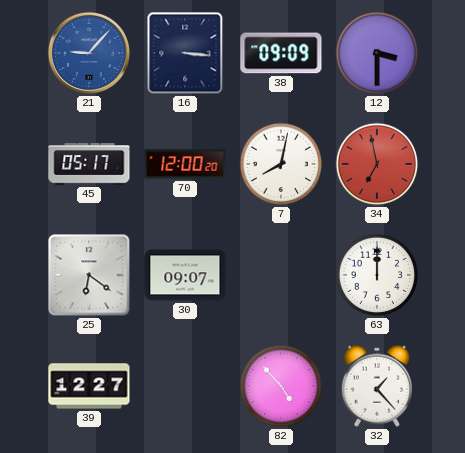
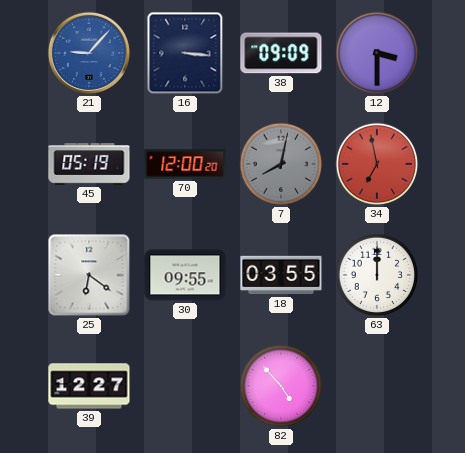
45: 05:17 -> 05:19 (89, 164)
7 dial: white -> grey (281, 164)
30: 09:07 -> 09:55 (185, 275)
18: none -> 03:55 (281, 275)
32: 1:23 -> none (377, 386)
